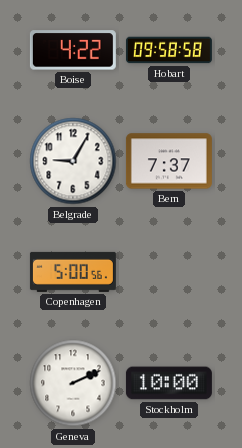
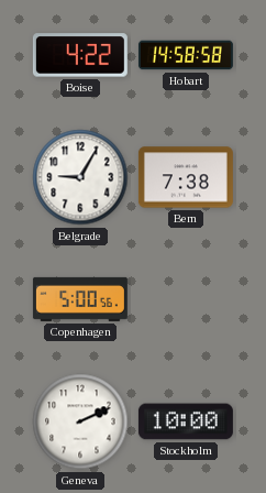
Hobart: 09:58 -> 14:58 (186, 55)
Bern: 7:37 -> 7:38 (186, 177)
